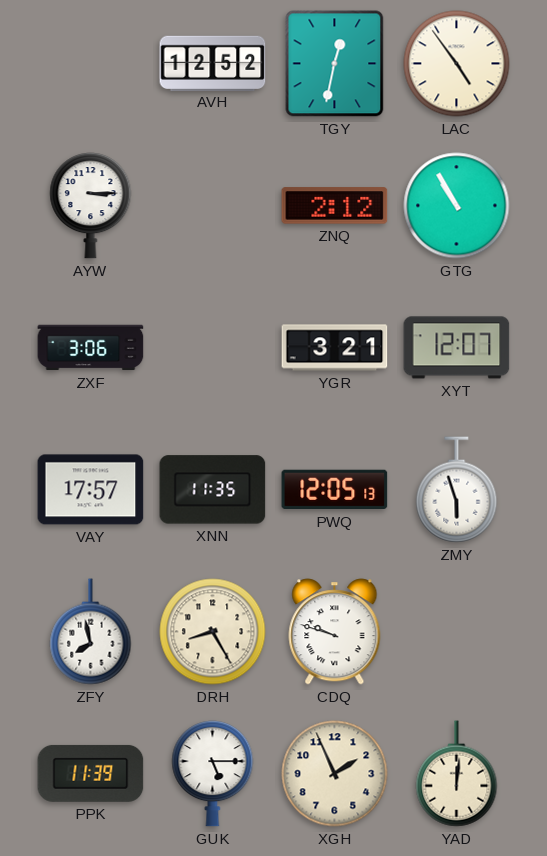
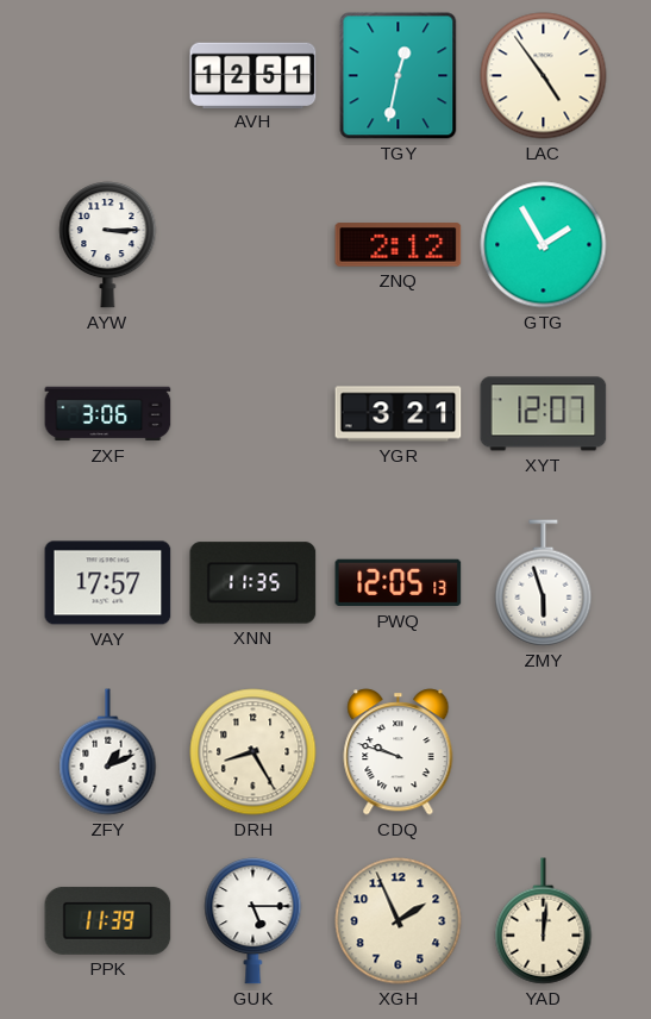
AVH: 12:52 -> 12:51 (253, 75)
GTG: 10:55 -> 1:55 (544, 245)
ZFY: 7:58 -> 1:11 (108, 752)
